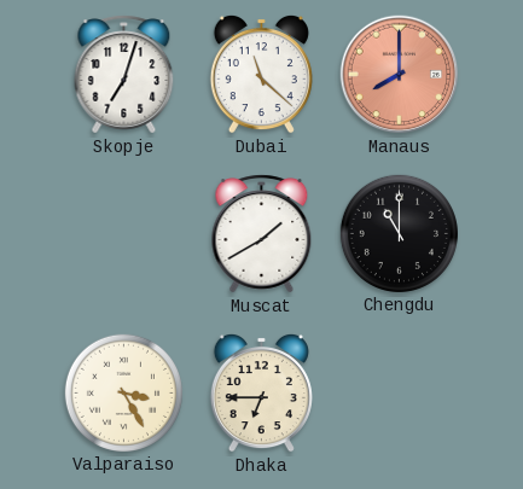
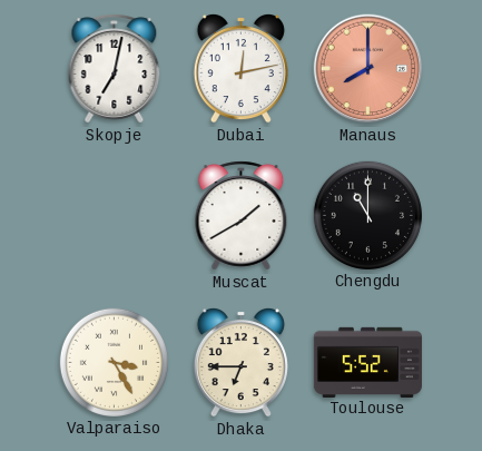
Skopje: 7:03 -> 7:02 (115, 69)
Dubai: 11:22 -> 12:13 (240, 68)
Toulouse: none -> 5:52 (367, 362)
